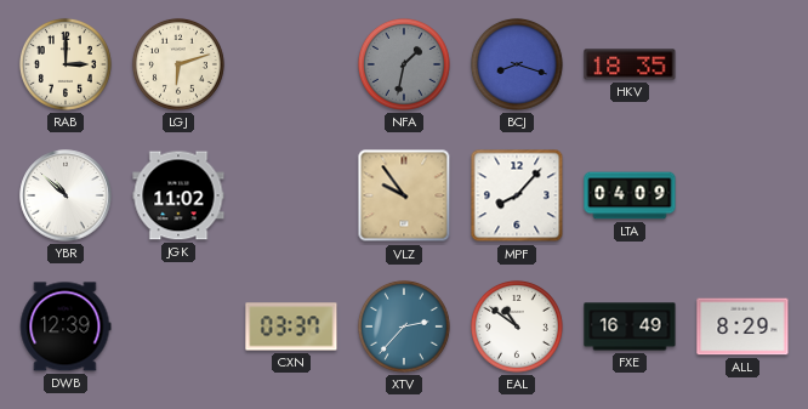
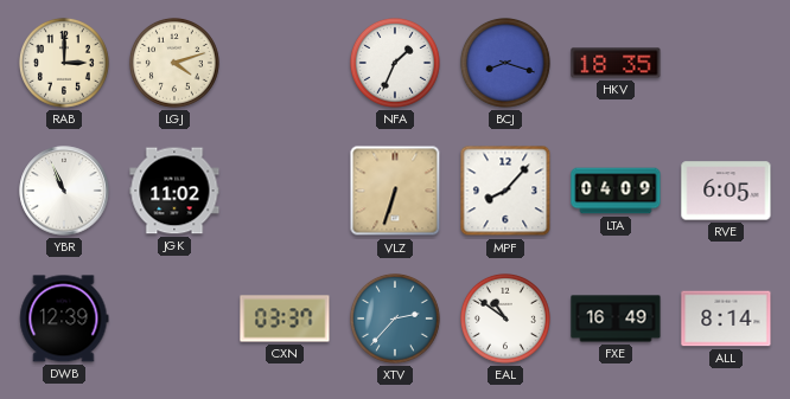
LGJ: 6:12 -> 4:12 (174, 63)
NFA: 1:32 -> 1:34 (395, 63)
NFA dial: grey -> white (395, 63)
YBR: 10:52 -> 10:56 (64, 191)
VLZ: 9:54 -> 6:33 (395, 191)
RVE: none -> 6:05 (726, 191)
ALL: 8:29 -> 8:14 (726, 318)
